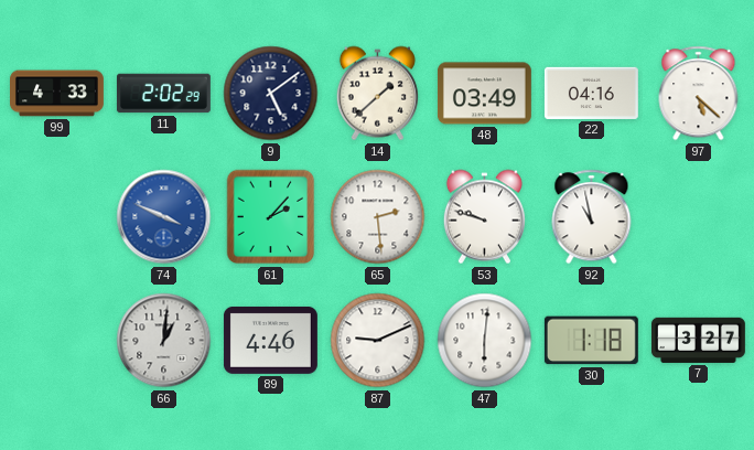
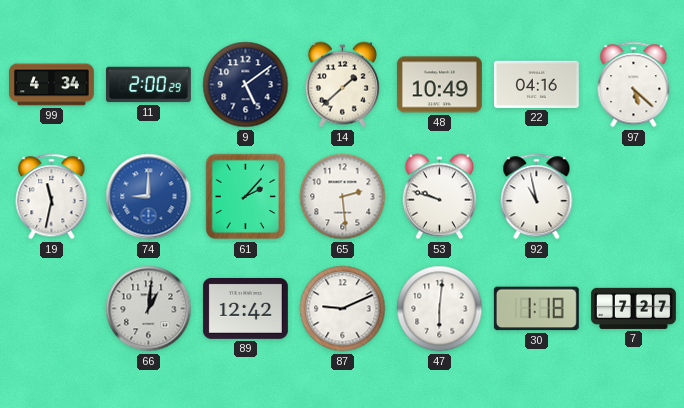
99: 4:33 -> 4:34 (52, 85)
11: 2:02 -> 2:00 (148, 85)
48: 03:49 -> 10:49 (439, 85)
19: none -> 11:32 (52, 197)
74: 3:49 -> 9:00 (149, 197)
89: 4:46 -> 12:42 (245, 308)
7: 3:27 -> 7:27 (633, 308)
